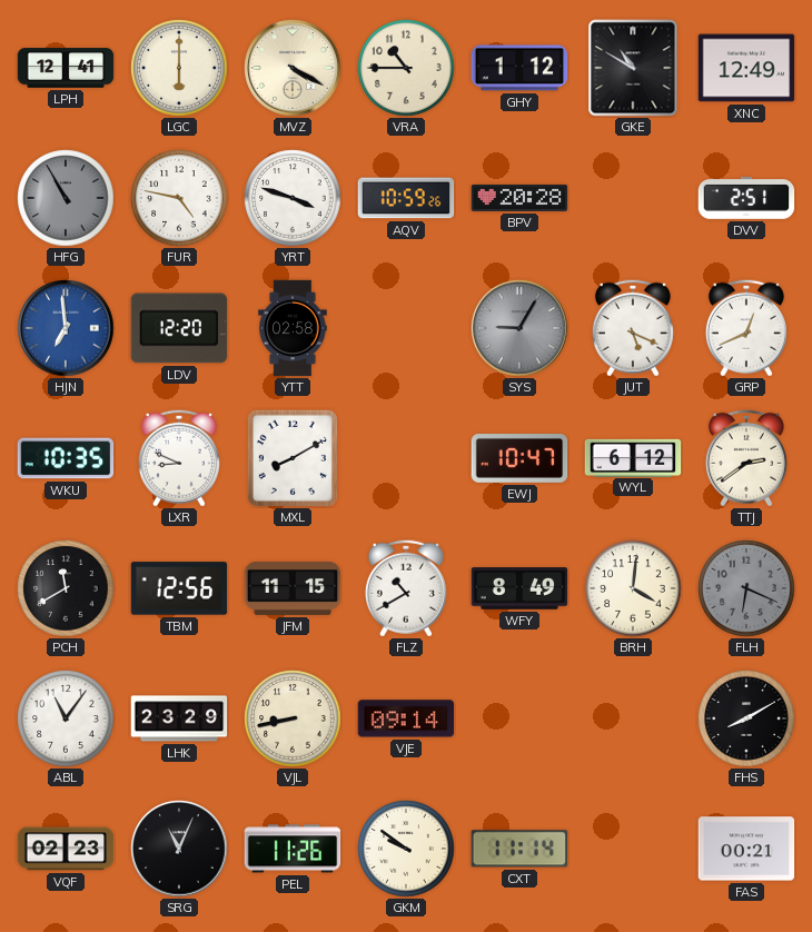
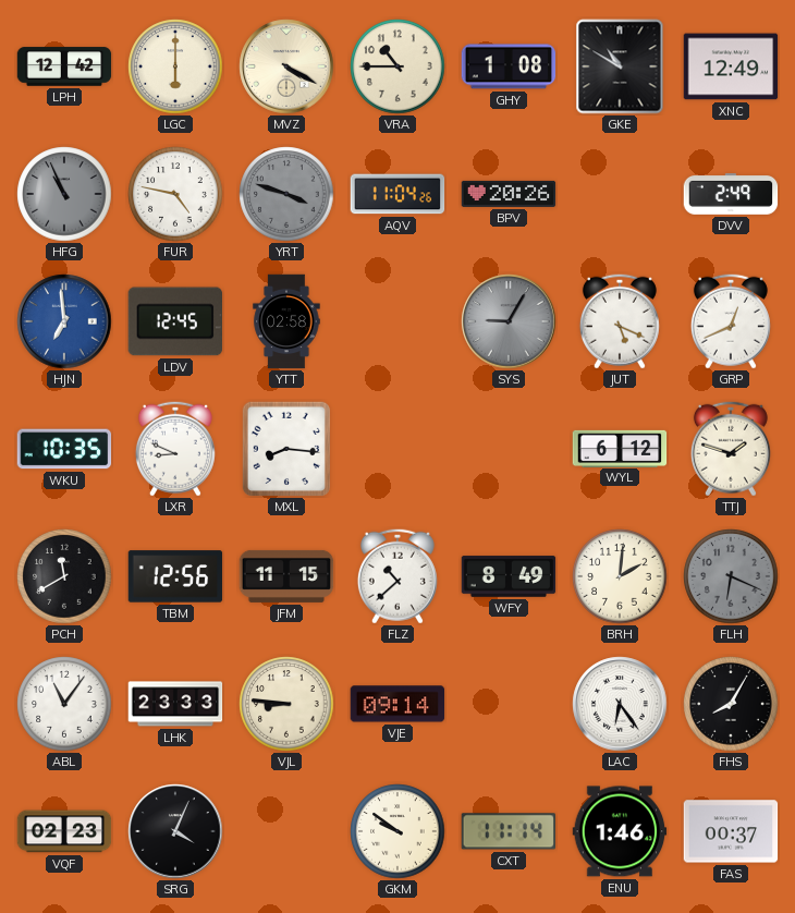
LPH: 12:41 -> 12:42 (64, 66)
GHY: 1:12 -> 1:08 (509, 66)
HFG: 10:55 -> 10:56 (64, 194)
YRT dial: white -> grey (286, 194)
AQV: 10:59 -> 11:04 (397, 194)
BPV: 20:28 -> 20:26 (509, 194)
DVV: 2:51 -> 2:49 (731, 195)
LDV: 12:20 -> 12:45 (174, 321)
MXL: 8:10 -> 8:16 (286, 448)
EWJ: 10:47 -> none (519, 459)
TTJ: 2:39 -> 1:48 (731, 449)
FLZ: 10:40 -> 10:38 (397, 576)
BRH: 4:01 -> 2:01 (620, 576)
LHK: 23:29 -> 23:33 (175, 704)
VJL: 8:43 -> 8:46 (286, 704)
LAC: none -> 6:24 (620, 704)
FHS: 8:10 -> 8:05 (731, 704)
SRG: 11:04 -> 4:04 (175, 831)
PEL: 11:26 -> none (293, 849)
ENU: none -> 1:46 (620, 831)
FAS: 00:21 -> 00:37 (731, 831)
